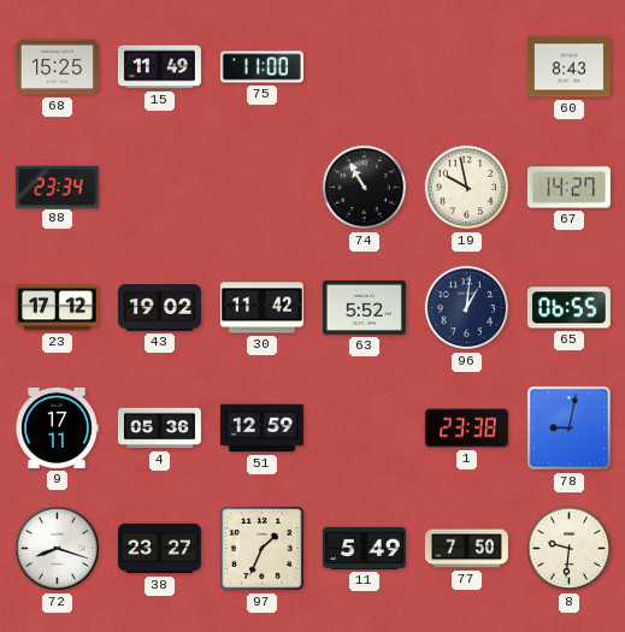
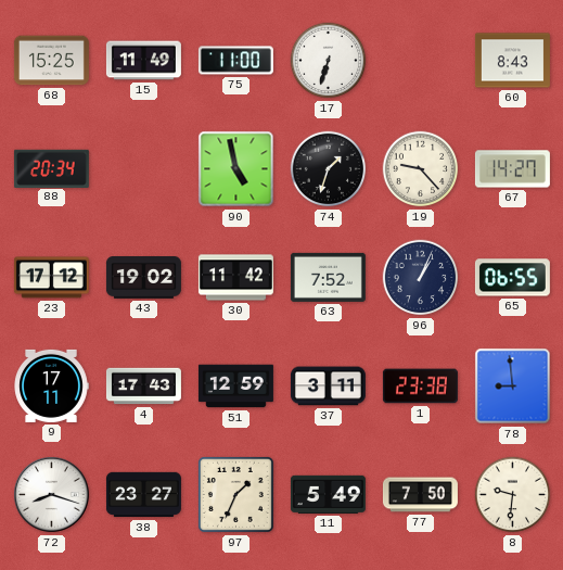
17: none -> 6:33 (329, 61)
88: 23:34 -> 20:34 (51, 168)
90: none -> 4:58 (236, 169)
74: 10:55 -> 1:33 (329, 169)
19: 9:58 -> 9:23 (421, 169)
63: 5:52 -> 7:52 (328, 277)
96: 1:01 -> 1:04 (421, 278)
4: 05:36 -> 17:43 (143, 387)
37: none -> 3:11 (328, 387)
78: 9:02 -> 8:59 (513, 387)
